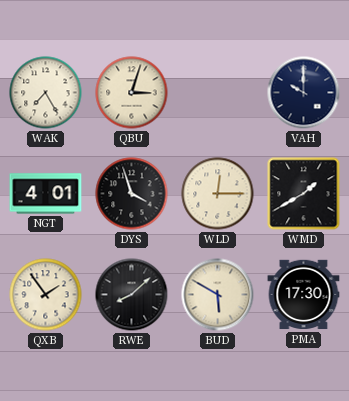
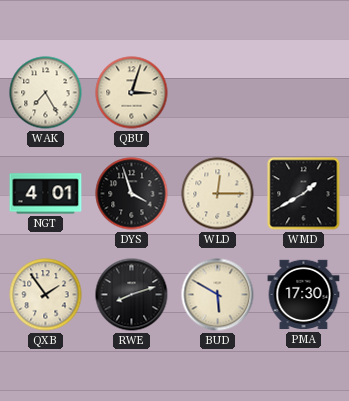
VAH: 10:00 -> none (304, 93)
RWE: 8:08 -> 8:12 (132, 295)
